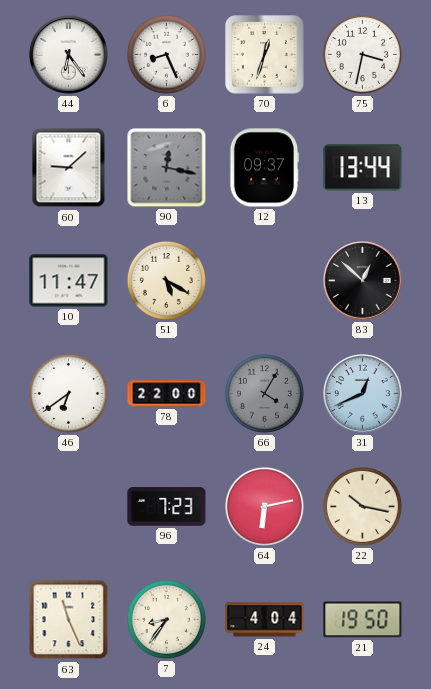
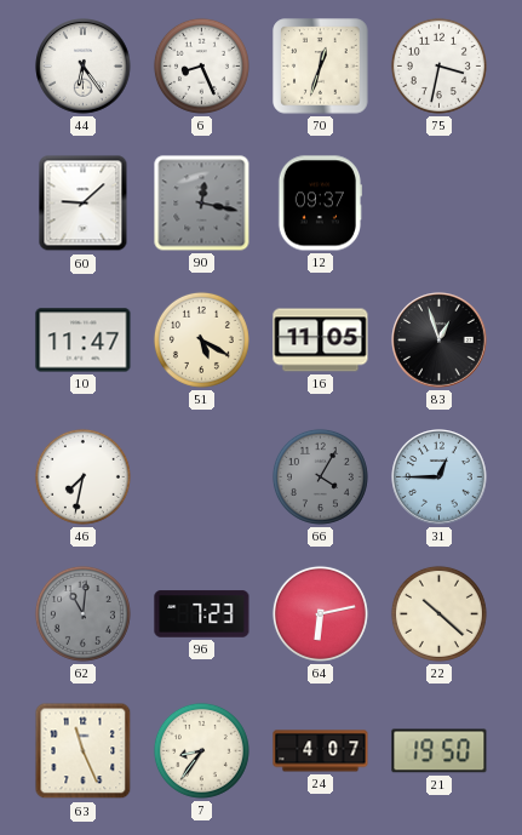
13: 13:44 -> none (363, 168)
16: none -> 11:05 (321, 341)
83: 12:52 -> 12:57 (440, 341)
46: 6:39 -> 7:32 (82, 476)
78: 22:00 -> none (167, 394)
31: 12:41 -> 12:45 (440, 477)
62: none -> 11:01 (82, 613)
22: 10:17 -> 10:22 (438, 613)
24: 4:04 -> 4:07 (321, 751)
